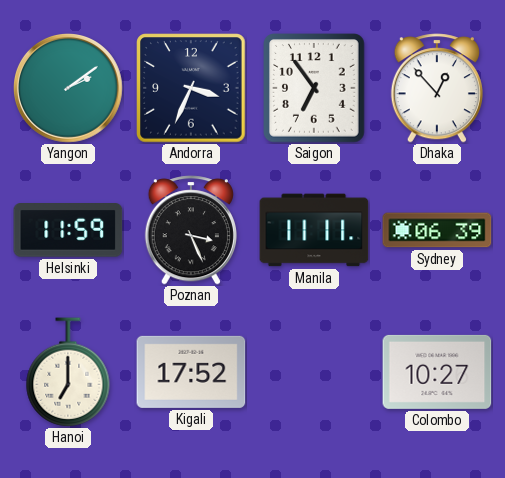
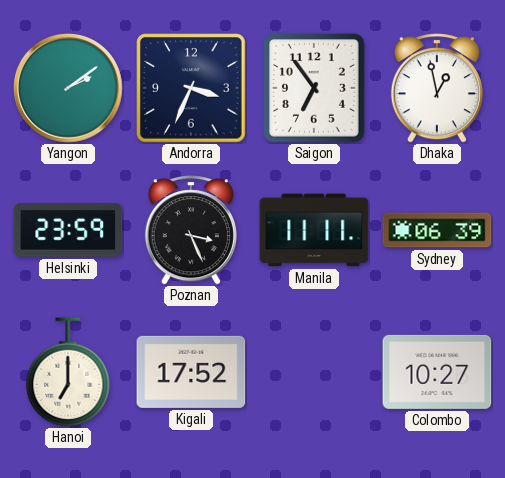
Dhaka: 12:53 -> 12:58 (437, 88)
Helsinki: 11:59 -> 23:59 (68, 231)
